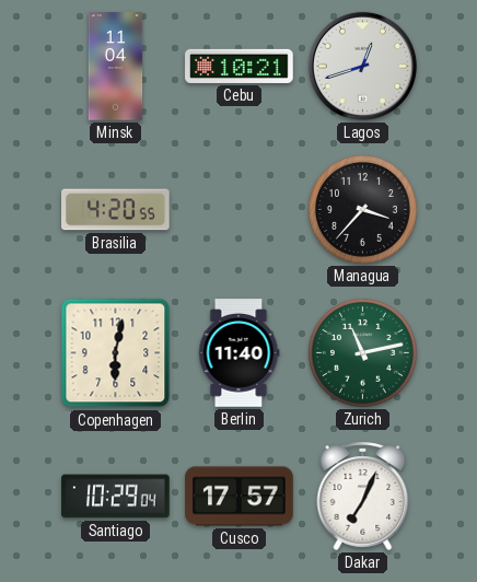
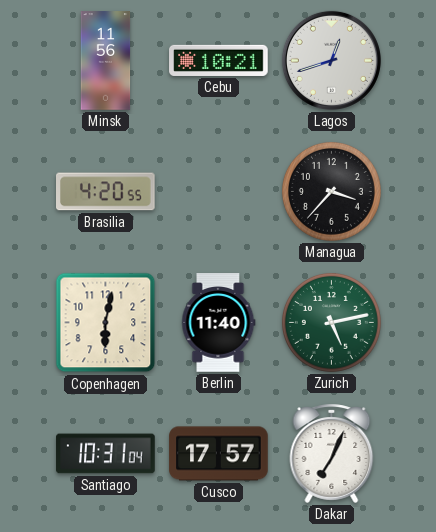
Minsk: 11:04 -> 11:56 (106, 61)
Zurich: 11:13 -> 5:13 (331, 322)
Santiago: 10:29 -> 10:31 (106, 454)
